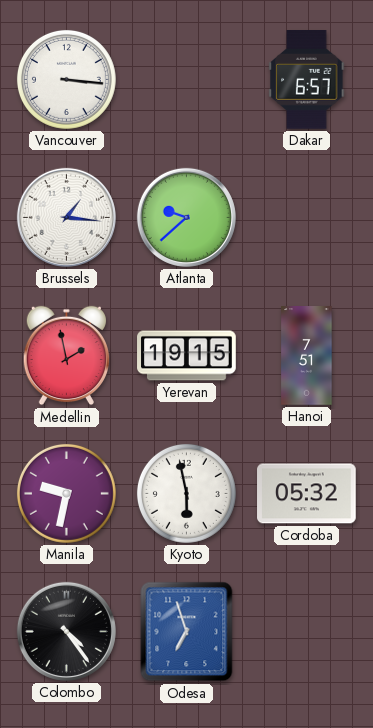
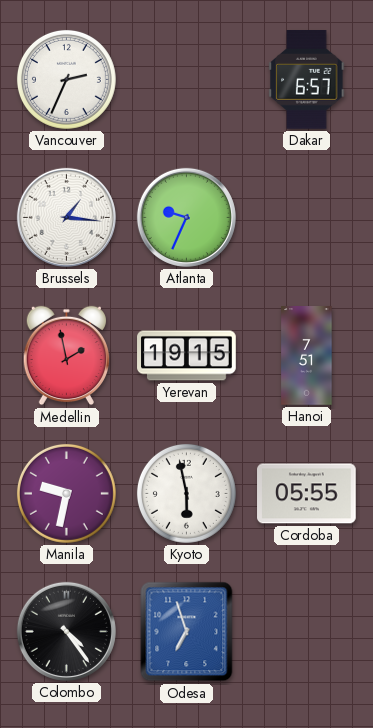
Vancouver: 3:16 -> 2:34 (66, 79)
Atlanta: 9:38 -> 9:34 (186, 217)
Cordoba: 05:32 -> 05:55 (307, 494)
